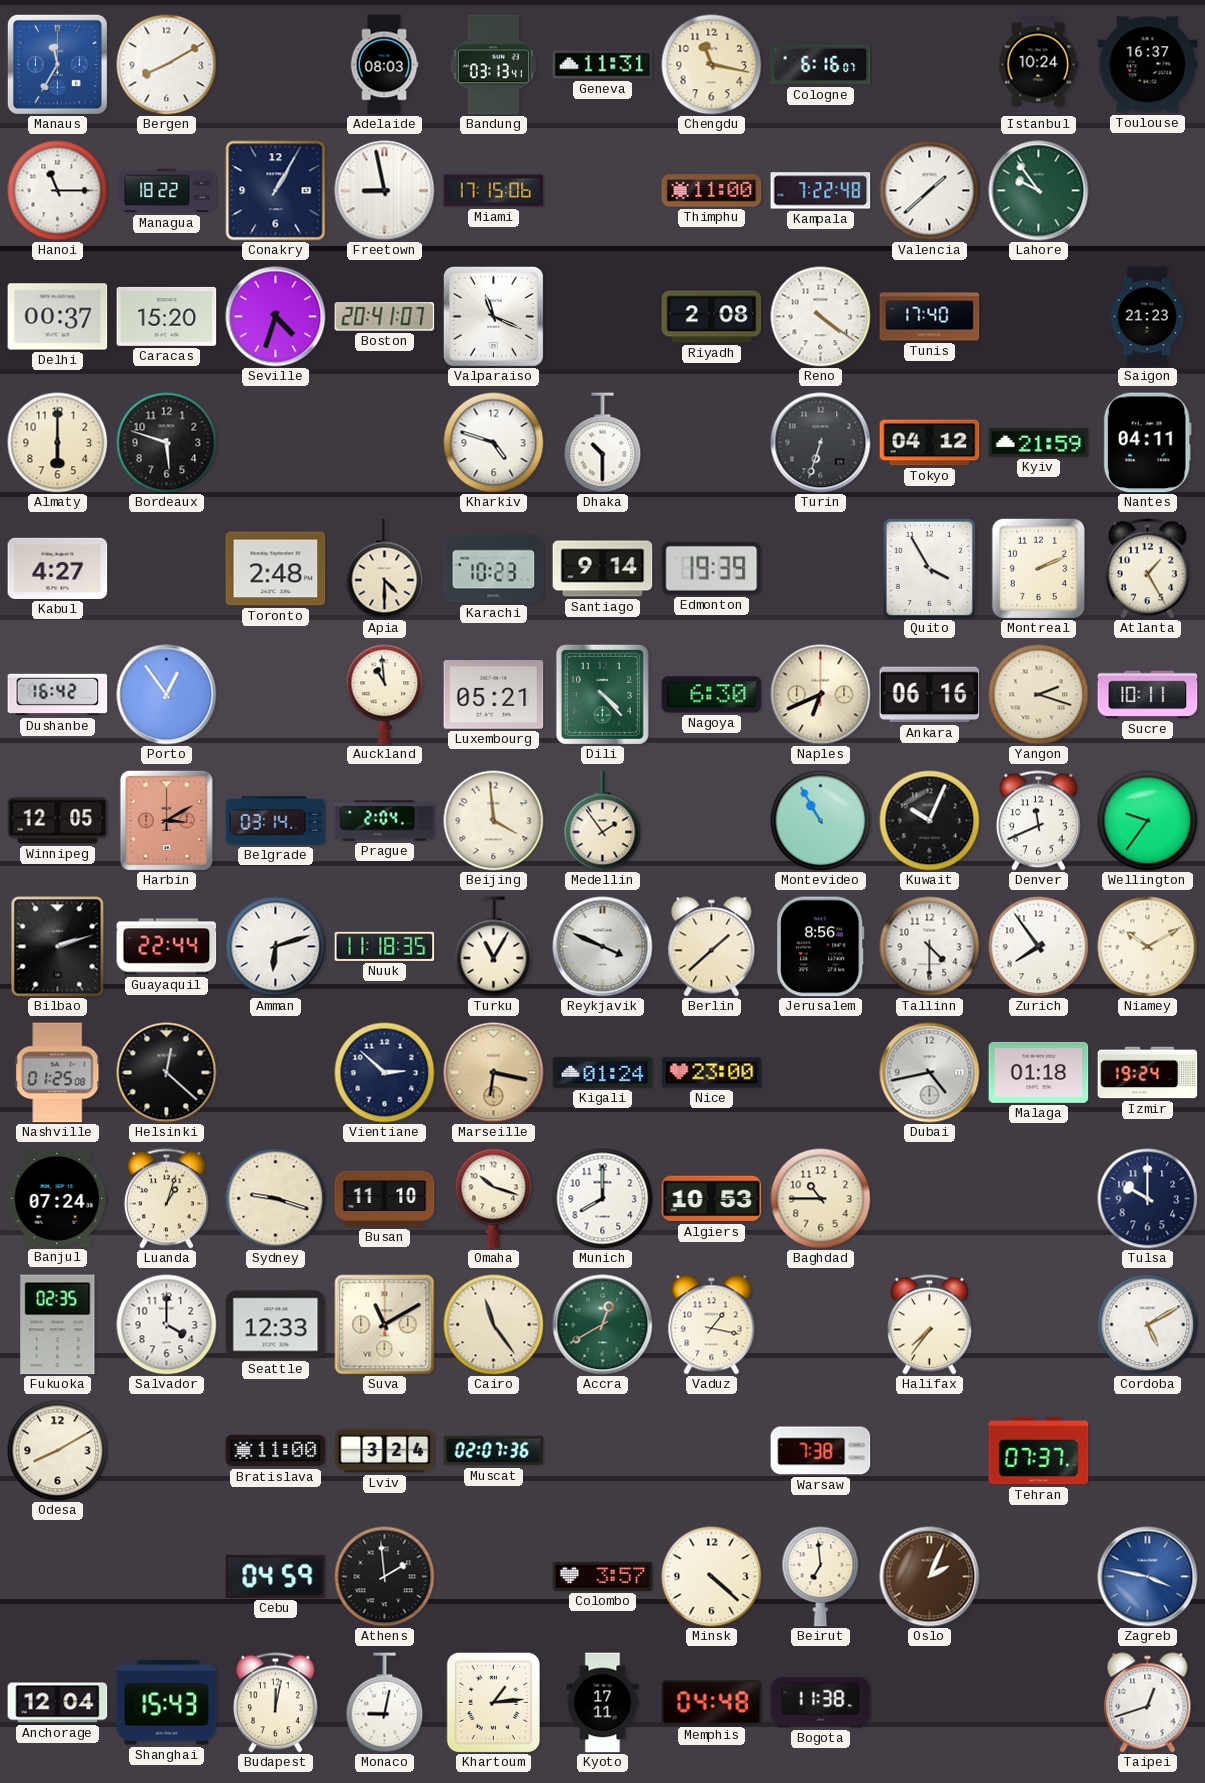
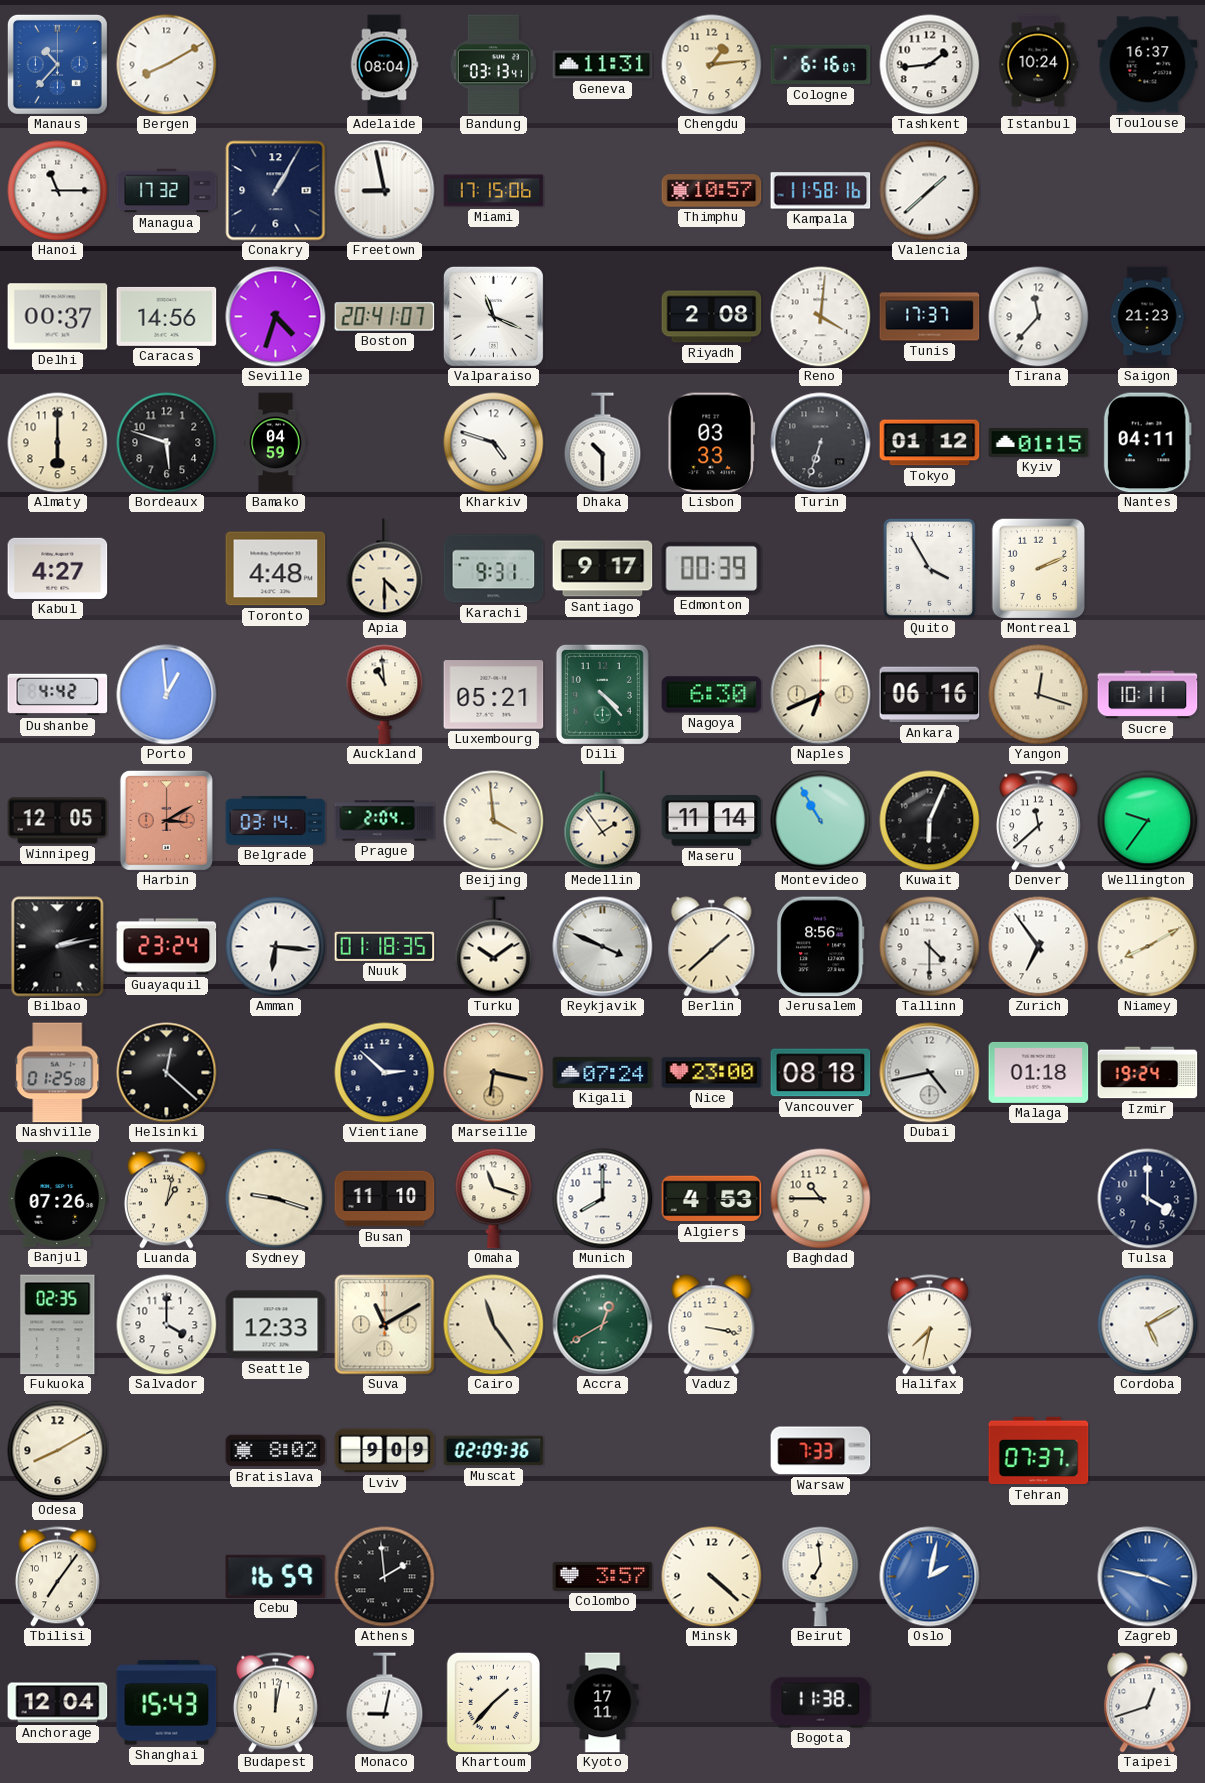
Manaus: 11:35 -> 10:37 (57, 64)
Adelaide: 08:03 -> 08:04 (384, 65)
Chengdu: 11:17 -> 1:14 (712, 65)
Tashkent: none -> 1:44 (930, 65)
Managua: 18:22 -> 17:32 (167, 191)
Thimphu: 11:00 -> 10:57 (712, 191)
Kampala: 7:22 -> 11:58 (821, 191)
Lahore: 9:54 -> none (1039, 191)
Caracas: 15:20 -> 14:56 (167, 316)
Reno: 4:21 -> 4:01 (821, 317)
Tunis: 17:40 -> 17:37 (930, 317)
Tirana: none -> 11:37 (1039, 317)
Bamako: none -> 04:59 (276, 443)
Lisbon: none -> 03:33 (712, 443)
Tokyo: 04:12 -> 01:12 (930, 443)
Kyiv: 21:59 -> 01:15 (1039, 443)
Toronto: 2:48 -> 4:48 (276, 569)
Karachi: 10:23 -> 9:31 (494, 569)
Santiago: 9:14 -> 9:17 (603, 569)
Edmonton: 19:39 -> 00:39 (712, 568)
Atlanta: 1:25 -> none (1147, 569)
Dushanbe: 16:42 -> 4:42 (58, 695)
Porto: 12:54 -> 12:59 (167, 695)
Yangon: 2:18 -> 12:18 (1039, 695)
Maseru: none -> 11:14 (712, 821)
Kuwait: 10:04 -> 6:04 (930, 821)
Denver: 11:41 -> 11:38 (1038, 821)
Bilbao: 2:12 -> 2:13 (58, 947)
Guayaquil: 22:44 -> 23:24 (167, 947)
Amman: 6:12 -> 6:16 (276, 947)
Nuuk: 11:18 -> 01:18 (385, 946)
Turku: 11:05 -> 10:09 (494, 947)
Zurich: 7:54 -> 6:54 (1039, 947)
Niamey: 10:10 -> 8:10 (1148, 947)
Kigali: 01:24 -> 07:24 (603, 1072)
Vancouver: none -> 08:18 (821, 1073)
Banjul: 07:24 -> 07:26 (58, 1198)
Luanda: 1:03 -> 1:02 (166, 1199)
Omaha: 10:18 -> 11:18 (494, 1199)
Algiers: 10:53 -> 4:53 (712, 1199)
Tulsa: 10:00 -> 4:00 (1148, 1199)
Vaduz: 1:17 -> 3:17 (712, 1325)
Halifax: 7:36 -> 7:32 (929, 1325)
Bratislava: 11:00 -> 8:02 (276, 1451)
Lviv: 3:24 -> 9:09 (385, 1451)
Muscat: 02:07 -> 02:09 (494, 1451)
Warsaw: 7:38 -> 7:33 (821, 1451)
Tbilisi: none -> 7:06 (57, 1577)
Cebu: 04:59 -> 16:59 (276, 1576)
Oslo: 2:04 -> 2:02 (930, 1577)
Oslo dial: brown -> blue (930, 1577)
Khartoum: 1:14 -> 1:37 (493, 1702)
Memphis: 04:48 -> none (712, 1703)
